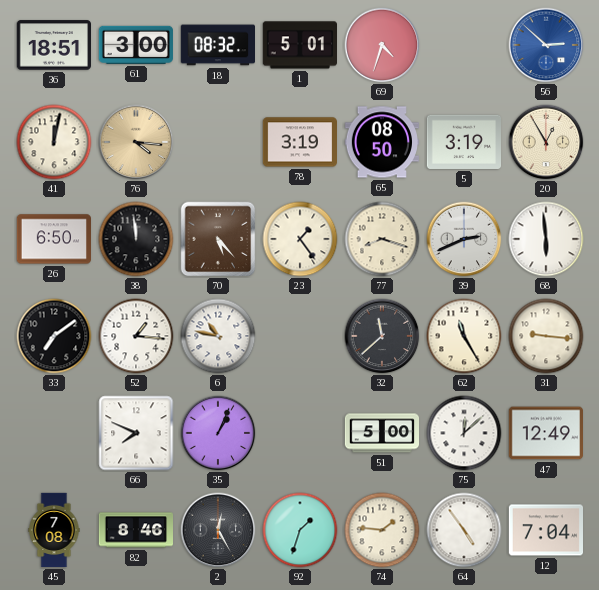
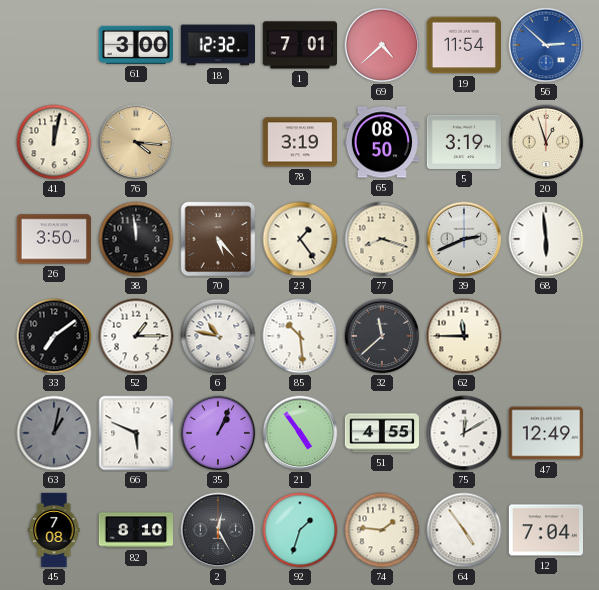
36: 18:51 -> none (53, 45)
18: 08:32 -> 12:32 (217, 45)
1: 5:01 -> 7:01 (299, 45)
69: 4:33 -> 4:38 (382, 45)
19: none -> 11:54 (463, 45)
20: 12:55 -> 12:57 (546, 142)
26: 6:50 -> 3:50 (53, 239)
52: 1:16 -> 1:15 (136, 336)
85: none -> 10:29 (300, 336)
62: 11:25 -> 11:45 (464, 336)
31: 9:16 -> none (546, 336)
63: none -> 1:02 (54, 433)
66: 7:49 -> 5:49 (136, 433)
21: none -> 4:54 (300, 433)
51: 5:00 -> 4:55 (381, 433)
75: 12:08 -> 12:10 (464, 433)
82: 8:46 -> 8:10 (135, 530)
